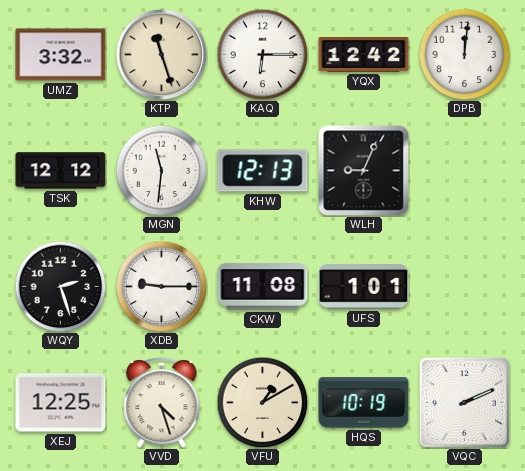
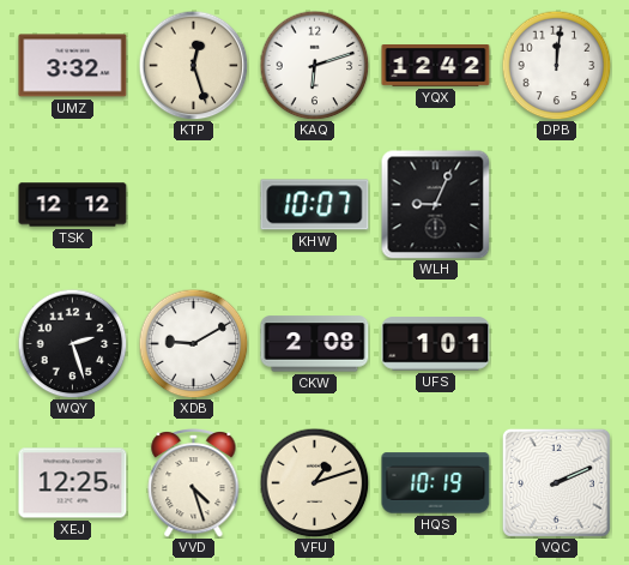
KTP: 11:27 -> 12:27 (193, 65)
KAQ: 6:15 -> 6:12 (314, 65)
MGN: 11:31 -> none (161, 170)
KHW: 12:13 -> 10:07 (315, 205)
XDB: 9:15 -> 9:10 (193, 343)
CKW: 11:08 -> 2:08 (315, 344)
VFU: 1:10 -> 1:12 (314, 482)
